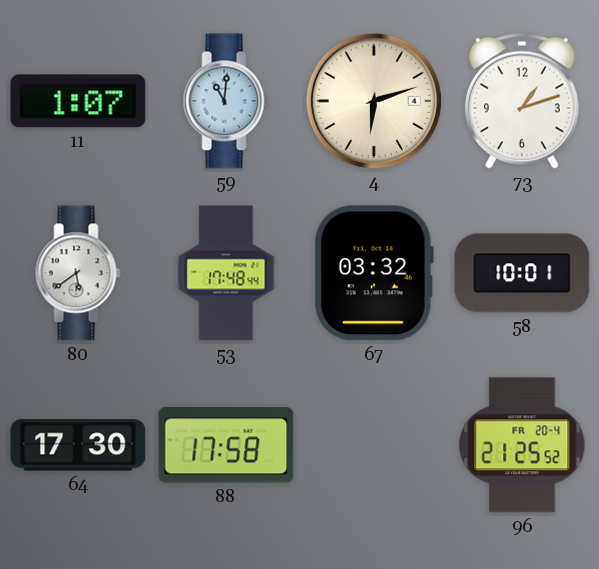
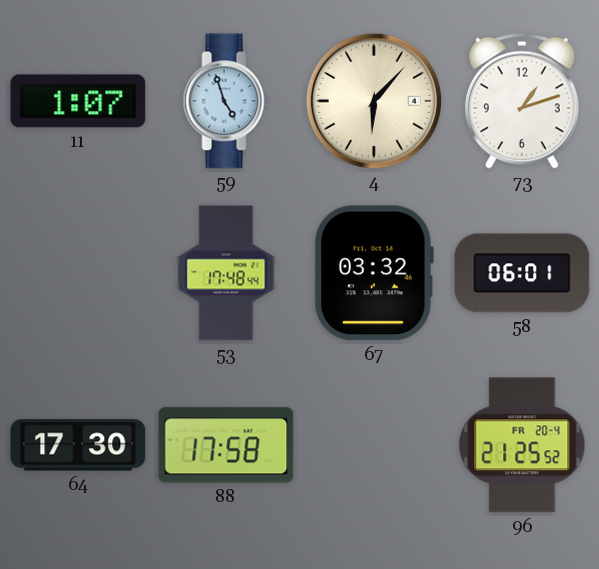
59: 11:01 -> 4:57 (226, 101)
4: 6:12 -> 6:07 (374, 101)
80: 5:39 -> none (78, 273)
58: 10:01 -> 06:01 (522, 273)
